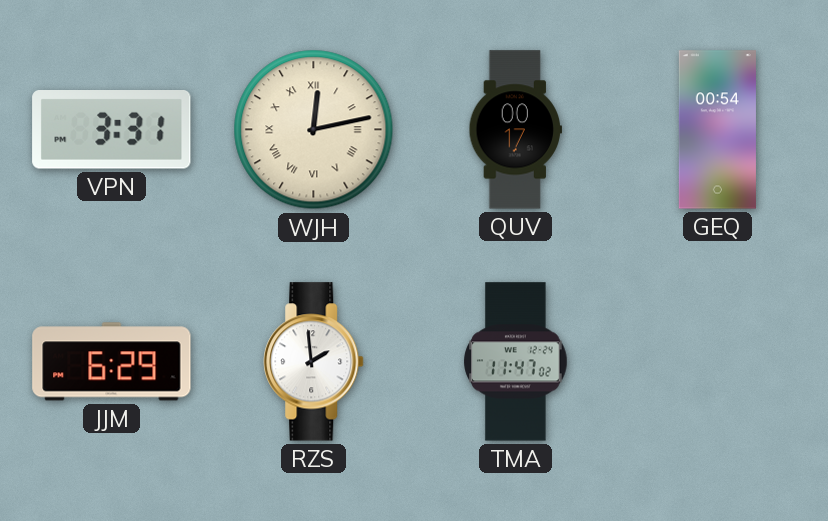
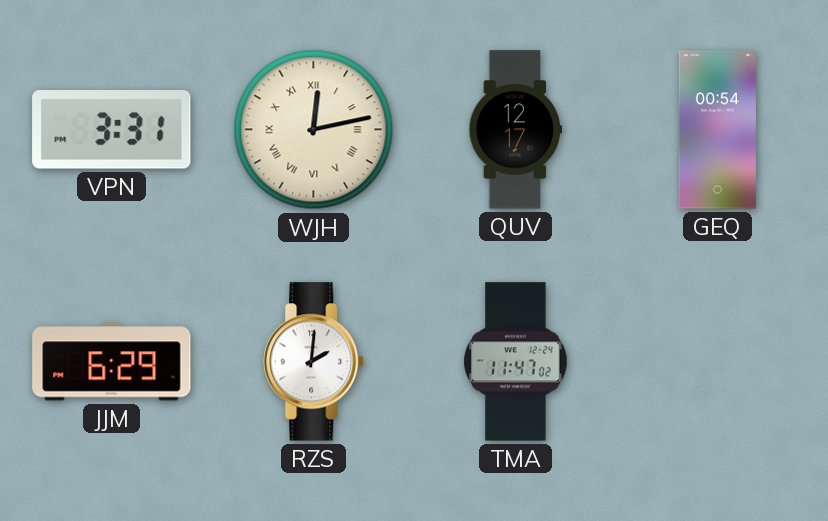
QUV: 00:17 -> 12:17 (516, 130)
RZS: 1:59 -> 2:01 (314, 362)
